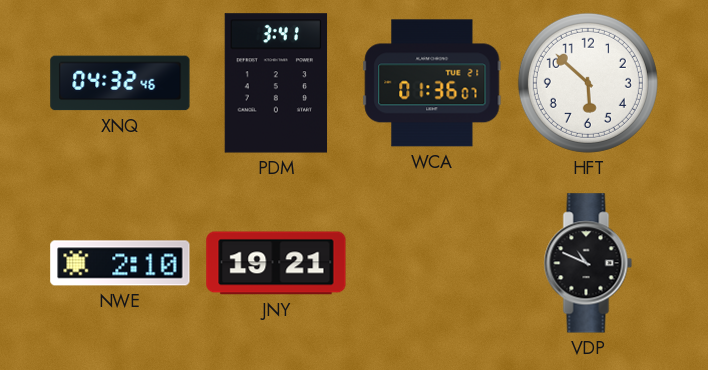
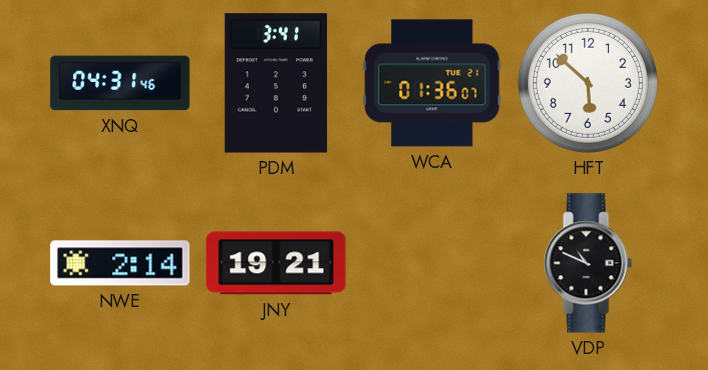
XNQ: 04:32 -> 04:31 (120, 83)
NWE: 2:10 -> 2:14 (120, 263)
